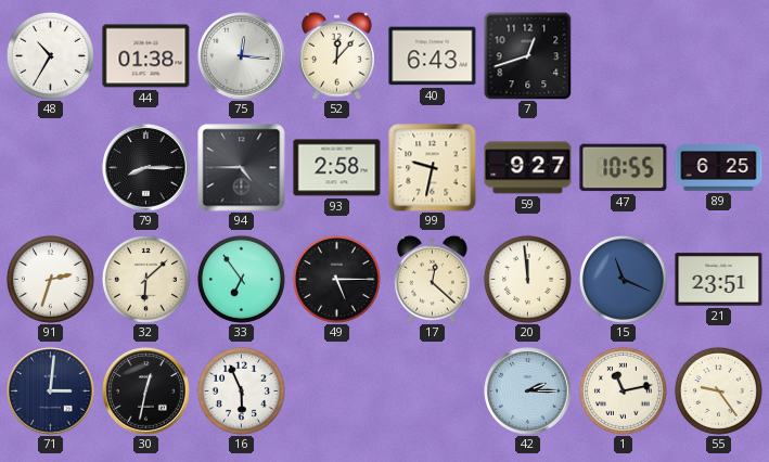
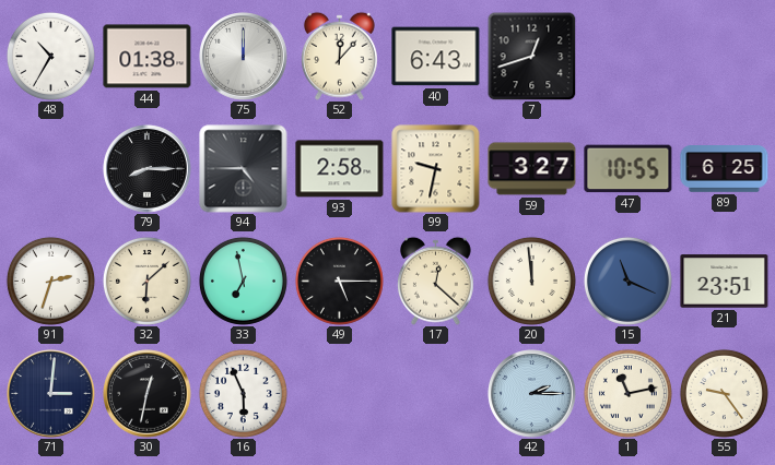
75: 12:16 -> 12:00 (244, 57)
59: 9:27 -> 3:27 (532, 169)
33: 6:54 -> 6:58 (243, 281)
